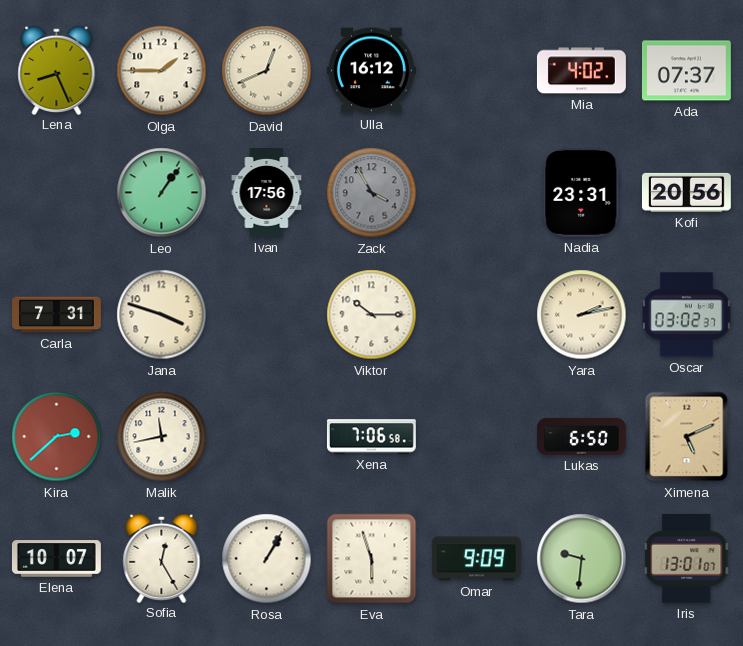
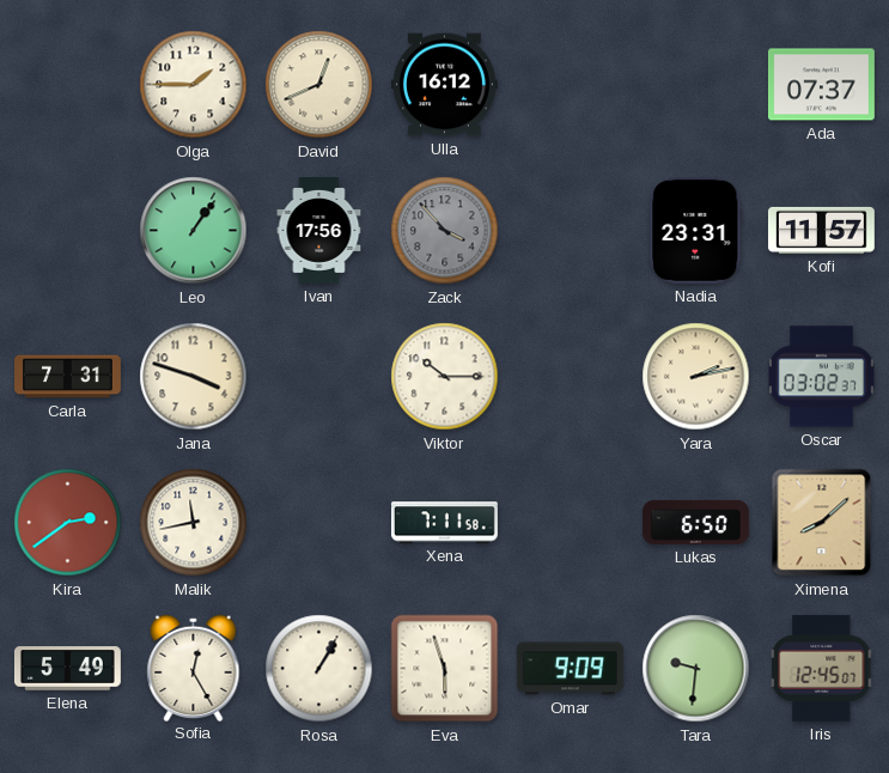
Lena: 8:26 -> none (57, 70)
Mia: 4:02 -> none (581, 71)
Zack: 3:55 -> 3:53 (445, 231)
Kofi: 20:56 -> 11:57 (821, 230)
Kira: 2:38 -> 2:39 (68, 523)
Xena: 7:06 -> 7:11 (444, 523)
Ximena: 5:11 -> 8:08 (822, 523)
Elena: 10:07 -> 5:49 (67, 669)
Iris: 13:01 -> 12:45 (822, 668)
